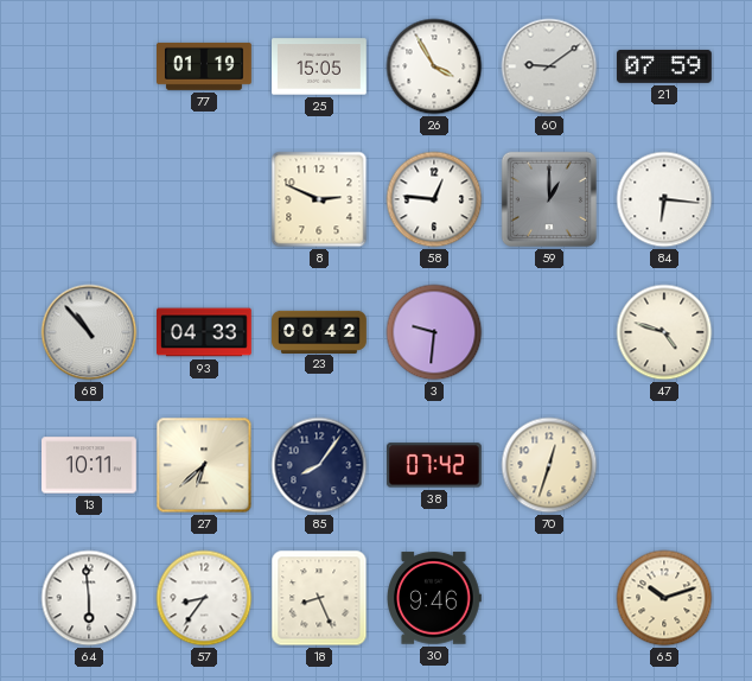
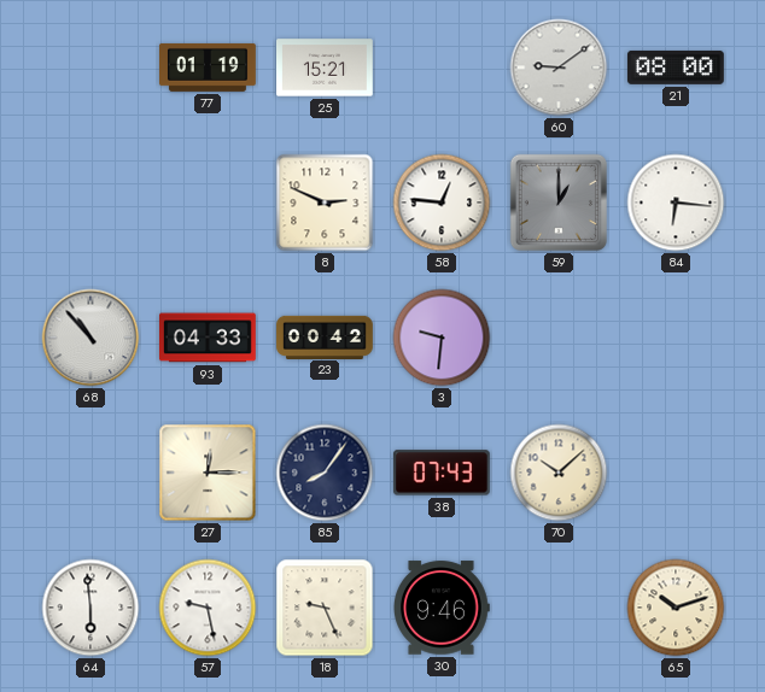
25: 15:05 -> 15:21 (326, 68)
26: 3:55 -> none (434, 66)
21: 07:59 -> 08:00 (676, 68)
47: 4:48 -> none (664, 332)
13: 10:11 -> none (90, 465)
27: 6:38 -> 12:15 (208, 473)
38: 07:42 -> 07:43 (442, 473)
70: 12:33 -> 10:08 (559, 473)
57: 8:36 -> 9:28 (208, 608)
18: 8:26 -> 9:26 (325, 608)
